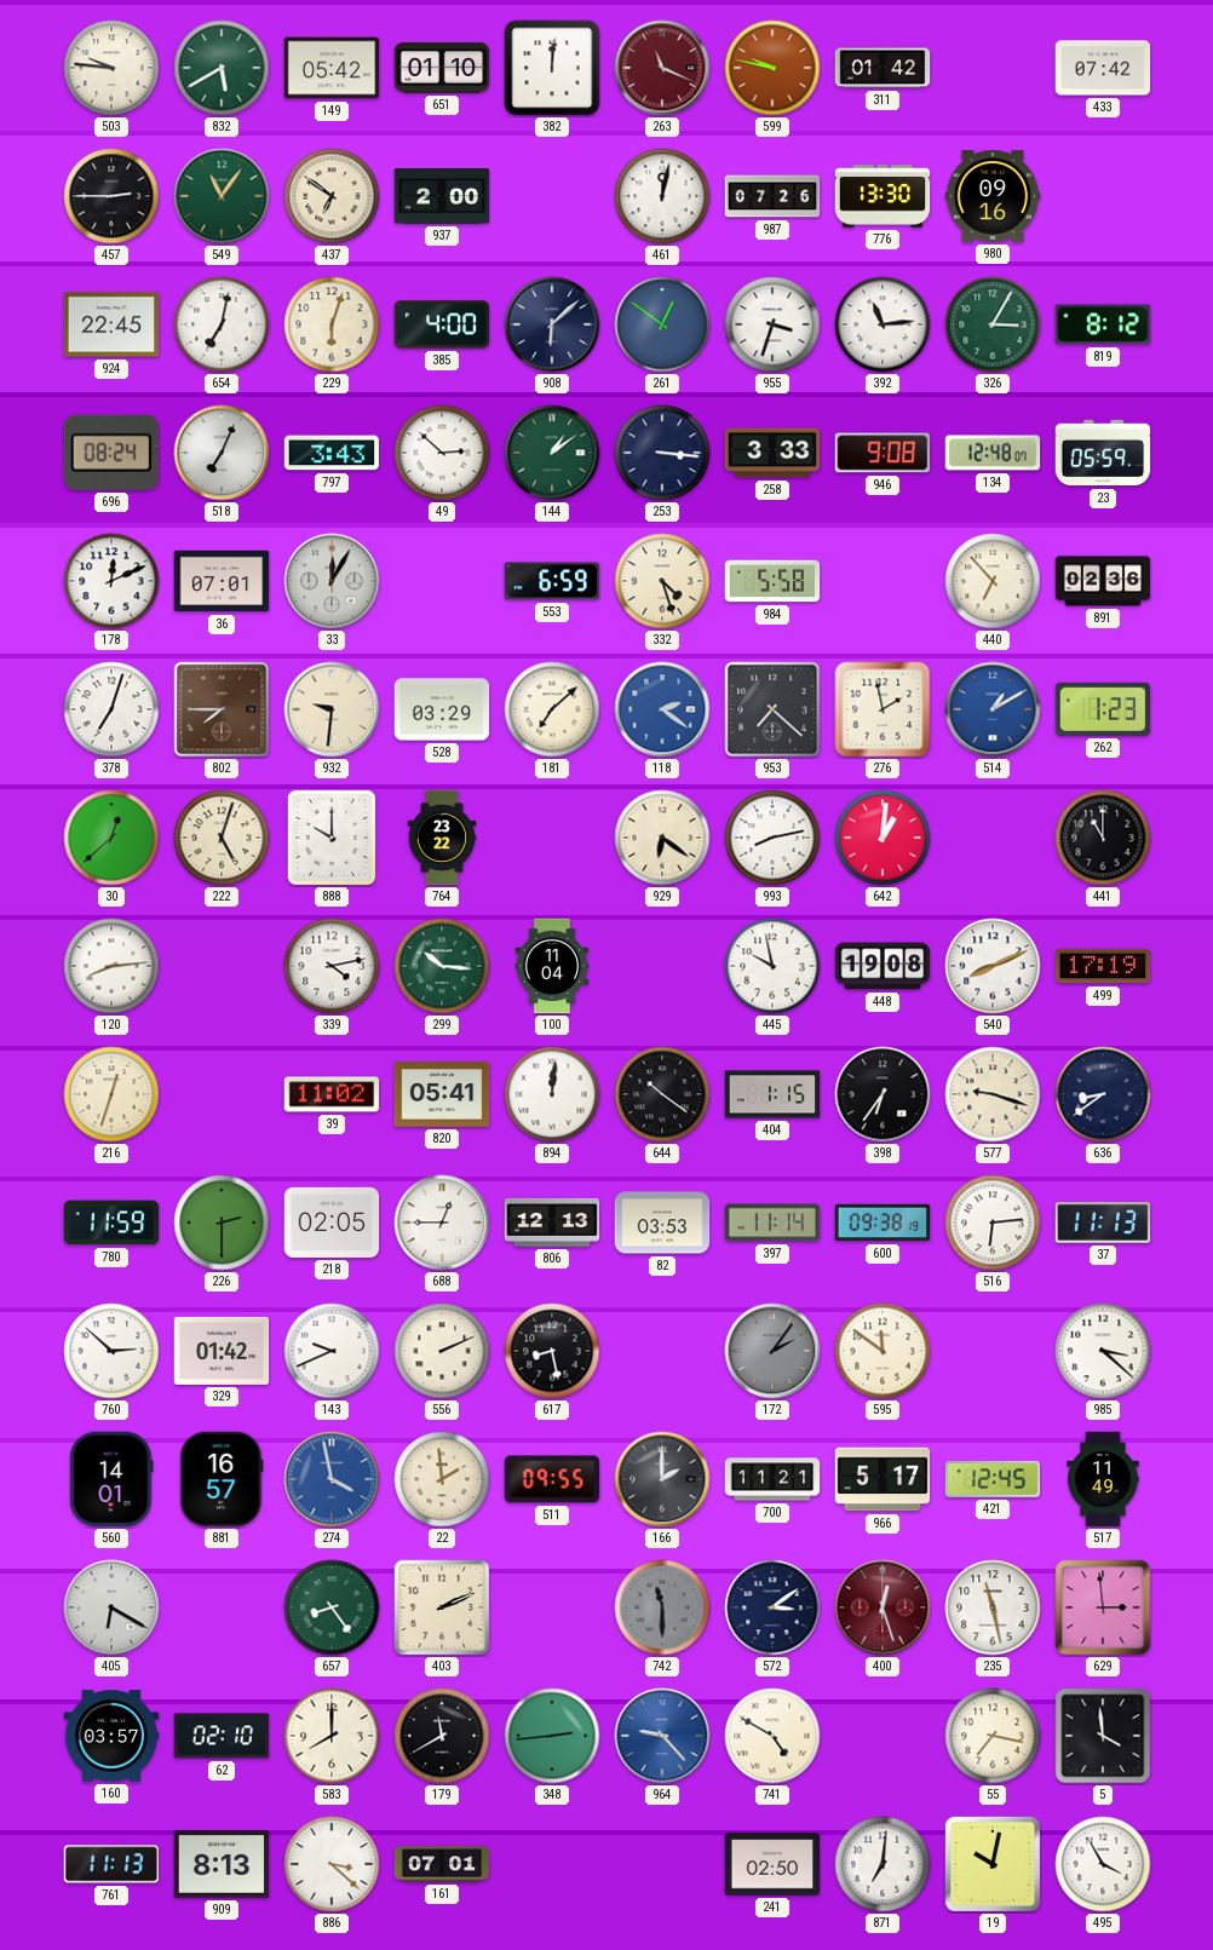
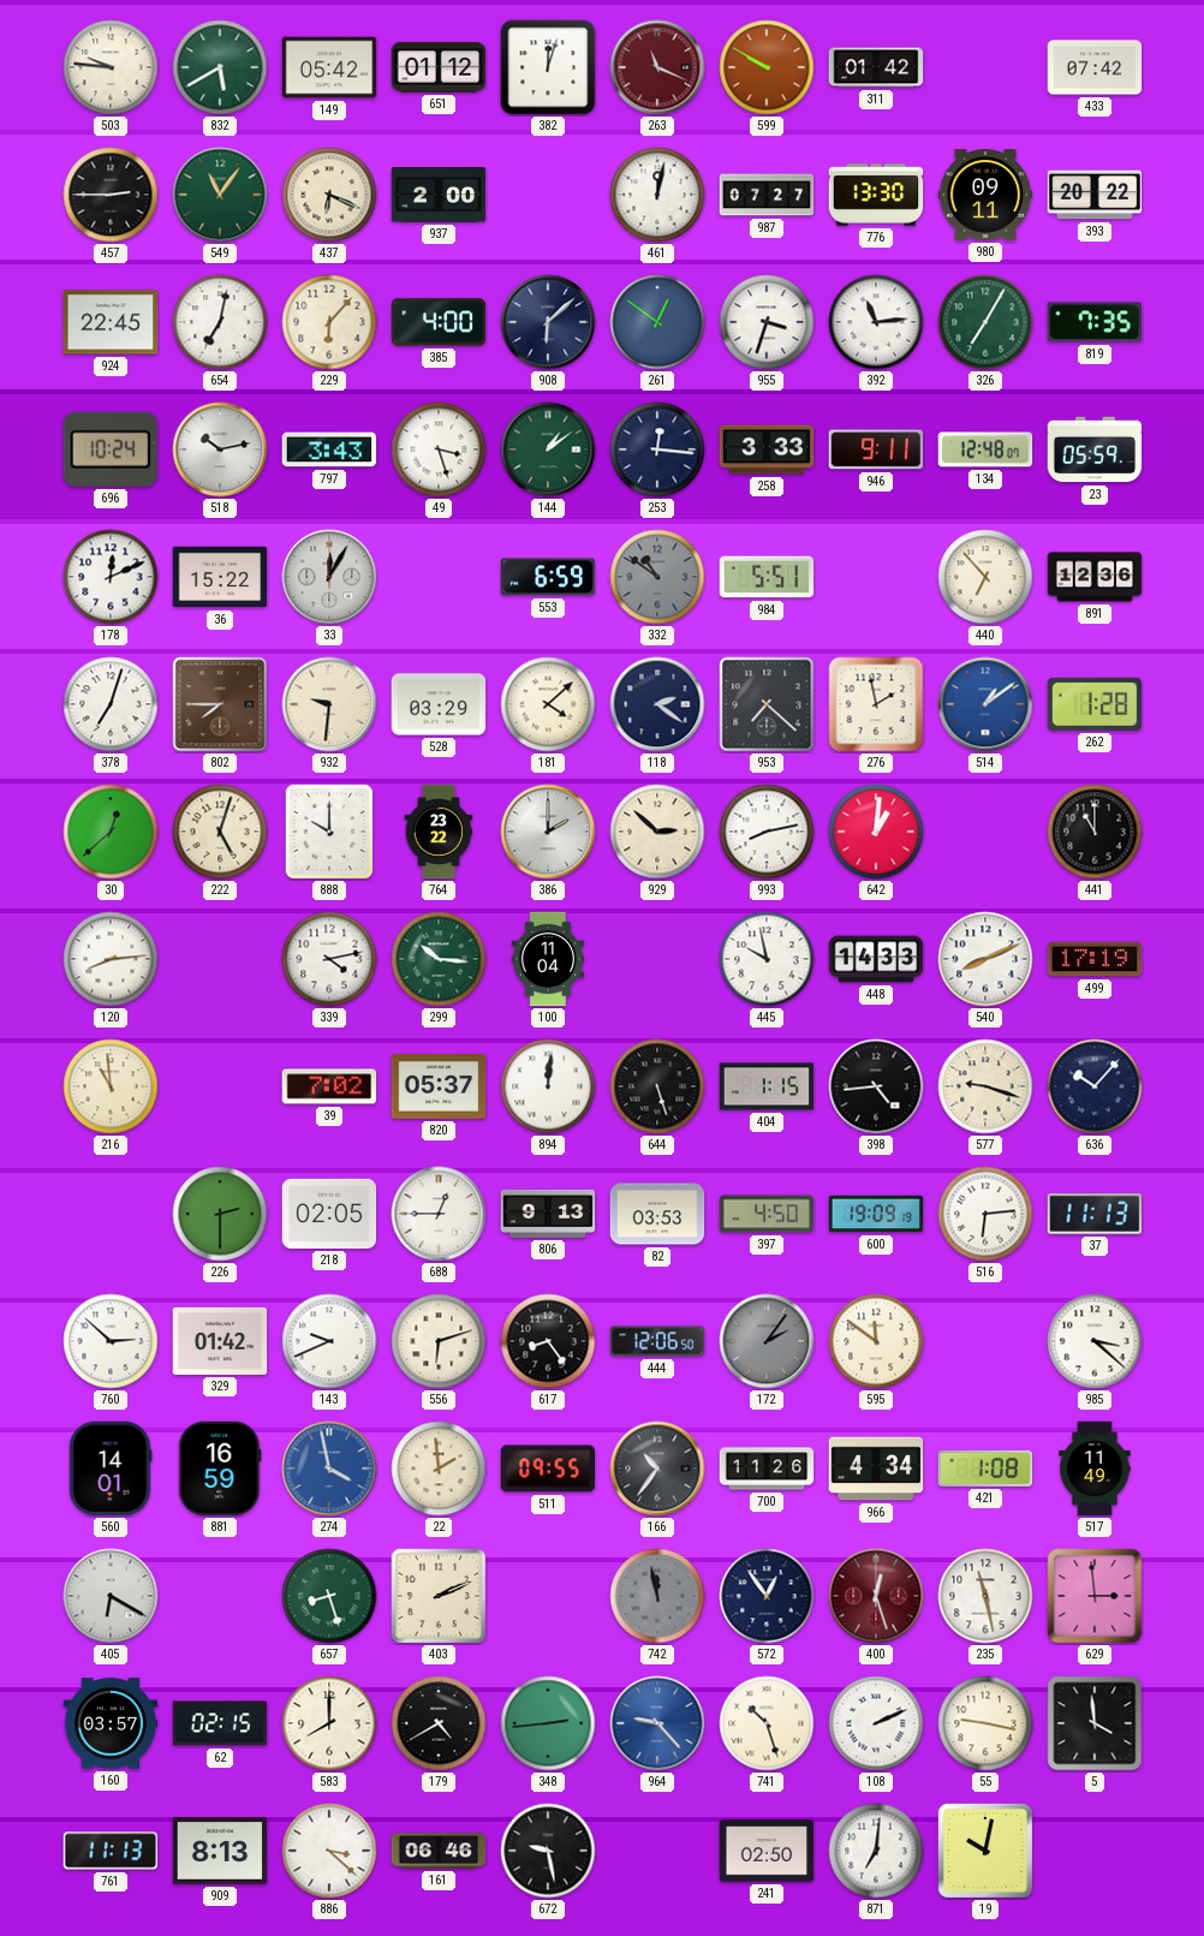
651: 01:10 -> 01:12 (439, 67)
382: 12:01 -> 12:03 (548, 67)
599: 9:47 -> 9:50 (767, 67)
437: 6:51 -> 6:19 (329, 195)
987: 07:26 -> 07:27 (767, 195)
980: 09:16 -> 09:11 (985, 195)
393: none -> 20:22 (1095, 195)
229: 6:03 -> 6:07 (329, 322)
326: 3:05 -> 7:05 (985, 322)
819: 8:12 -> 7:35 (1095, 322)
696: 08:24 -> 10:24 (111, 449)
518: 7:04 -> 10:13 (220, 449)
49: 2:52 -> 3:27 (439, 449)
253: 3:16 -> 12:16 (657, 449)
946: 9:08 -> 9:11 (876, 449)
36: 07:01 -> 15:22 (220, 577)
332: 4:27 -> 10:51 (657, 577)
332 dial: cream -> grey (657, 577)
984: 5:58 -> 5:51 (767, 577)
891: 02:36 -> 12:36 (1095, 577)
181: 7:08 -> 4:08 (548, 704)
118 dial: blue -> navy (657, 704)
514: 1:10 -> 1:09 (985, 704)
262: 1:23 -> 1:28 (1095, 704)
386: none -> 2:00 (548, 832)
929: 6:21 -> 2:52 (657, 832)
448: 19:08 -> 14:33 (876, 959)
216: 12:33 -> 10:59 (111, 1086)
39: 11:02 -> 7:02 (329, 1086)
820: 05:41 -> 05:37 (439, 1086)
644: 10:21 -> 5:27 (657, 1086)
398: 6:36 -> 4:44 (876, 1086)
636: 8:39 -> 10:07 (1095, 1086)
780: 11:59 -> none (111, 1223)
806: 12:13 -> 9:13 (548, 1214)
397: 11:14 -> 4:50 (767, 1214)
600: 09:38 -> 19:09 (876, 1214)
556: 2:11 -> 6:12 (439, 1341)
617: 8:28 -> 8:24 (548, 1341)
444: none -> 12:06 (657, 1341)
881: 16:57 -> 16:59 (220, 1469)
166: 2:00 -> 10:36 (657, 1469)
700: 11:21 -> 11:26 (767, 1469)
966: 5:17 -> 4:34 (876, 1469)
421: 12:45 -> 1:08 (985, 1469)
657: 8:24 -> 8:27 (329, 1596)
742: 11:30 -> 11:58 (657, 1596)
572: 3:09 -> 12:54 (767, 1596)
62: 02:10 -> 02:15 (220, 1723)
179: 11:40 -> 4:40 (439, 1723)
741: 4:50 -> 10:27 (767, 1723)
108: none -> 2:11 (876, 1723)
55: 7:17 -> 9:17 (985, 1723)
161: 07:01 -> 06:46 (439, 1851)
672: none -> 9:28 (548, 1851)
495: 3:55 -> none (1103, 1864)
